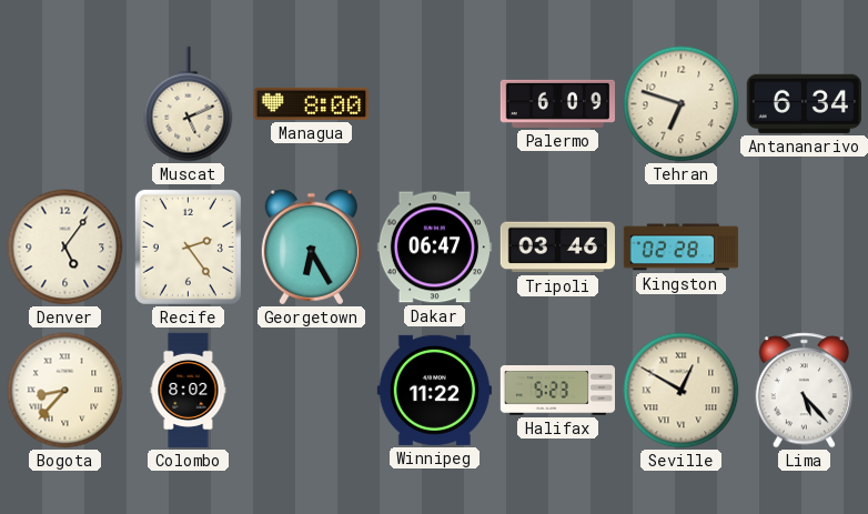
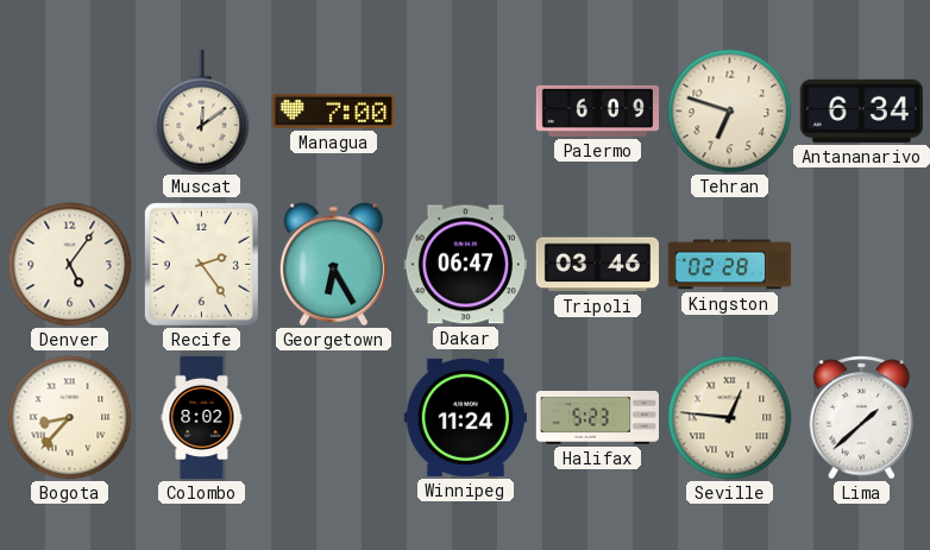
Muscat: 5:11 -> 12:09 (202, 112)
Managua: 8:00 -> 7:00 (333, 110)
Winnipeg: 11:22 -> 11:24 (465, 417)
Seville: 12:50 -> 12:46 (730, 418)
Lima: 5:23 -> 1:38 (862, 418)
